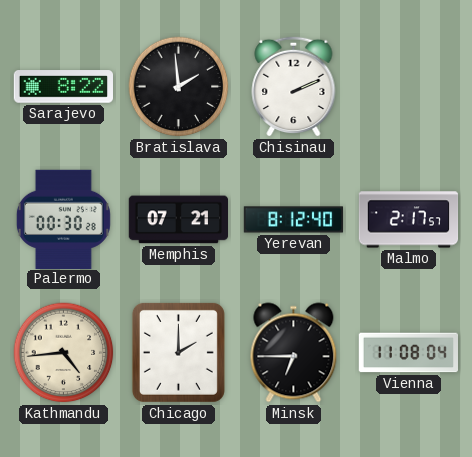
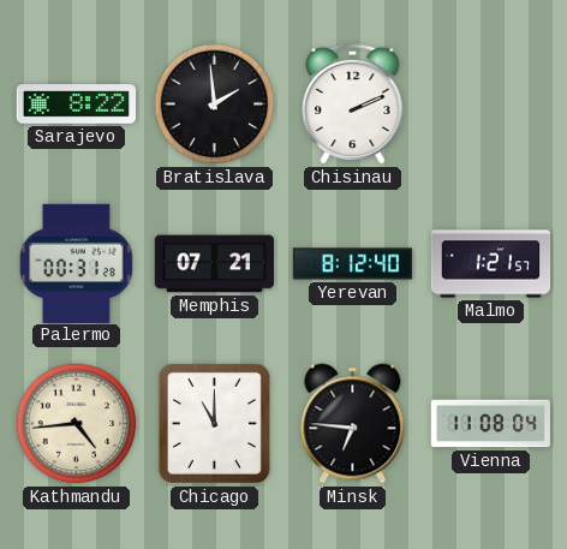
Palermo: 00:30 -> 00:31 (76, 263)
Malmo: 2:17 -> 1:21 (491, 264)
Chicago: 2:00 -> 11:00 (214, 423)
Minsk: 6:45 -> 6:46 (353, 424)
